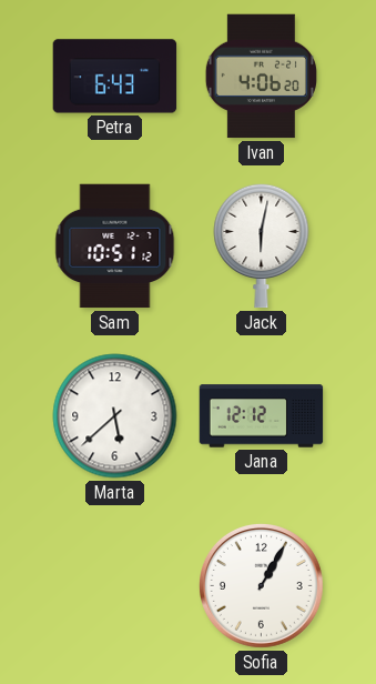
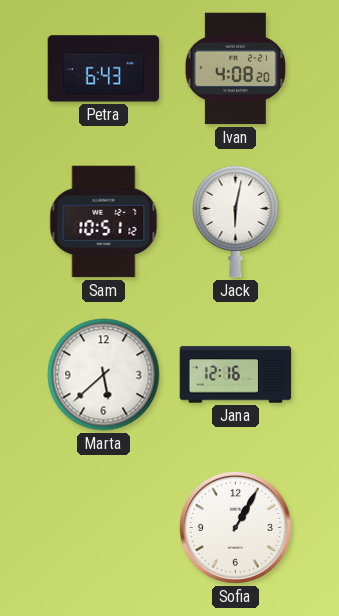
Ivan: 4:06 -> 4:08 (235, 69)
Jana: 12:12 -> 12:16 (236, 375)
